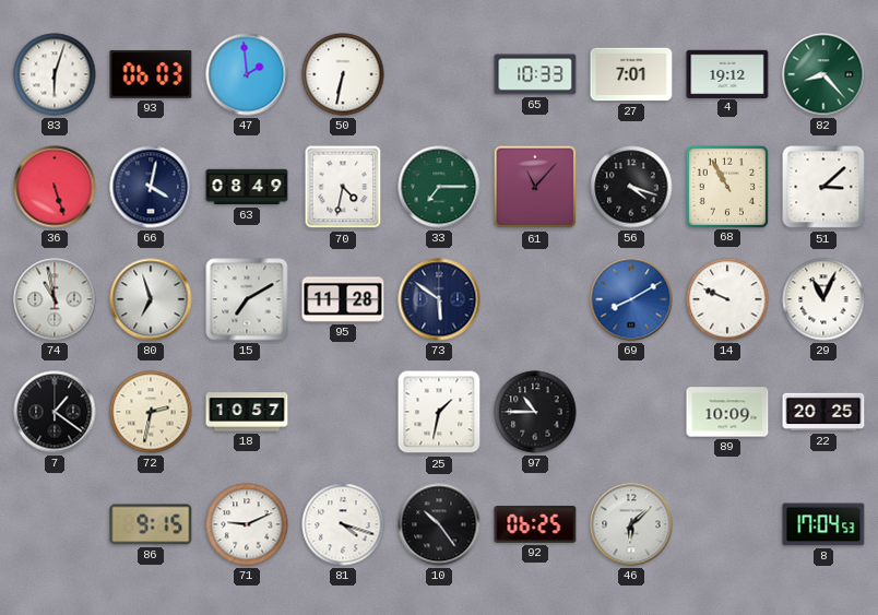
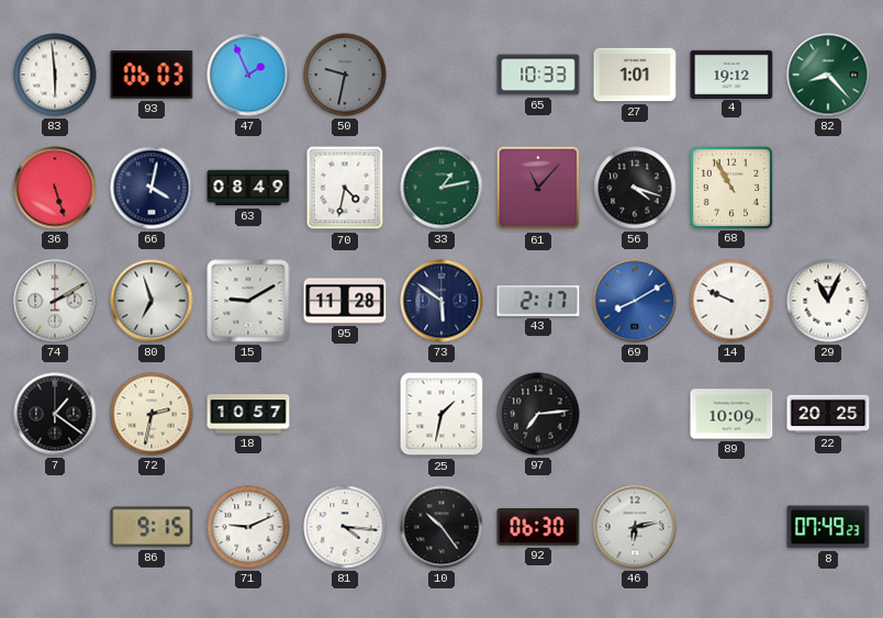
83: 6:03 -> 5:59 (55, 75)
47: 1:59 -> 1:56 (248, 75)
50: 6:32 -> 9:32 (345, 75)
50 dial: white -> grey (345, 75)
27: 7:01 -> 1:01 (635, 75)
33: 7:15 -> 1:13 (441, 188)
51: 3:08 -> none (823, 187)
74: 10:58 -> 2:10 (55, 301)
15: 7:10 -> 9:10 (248, 301)
43: none -> 2:17 (538, 301)
97: 10:45 -> 7:14 (538, 414)
81: 4:18 -> 4:16 (345, 527)
92: 06:25 -> 06:30 (538, 527)
46: 6:08 -> 6:13 (635, 527)
8: 17:04 -> 07:49 (828, 527)
